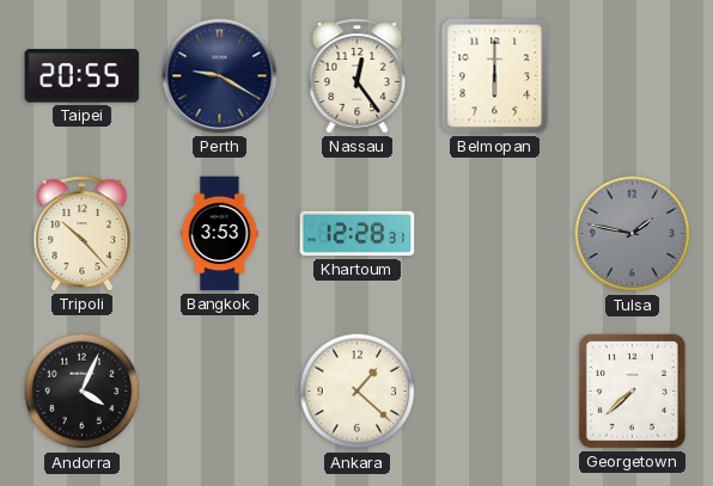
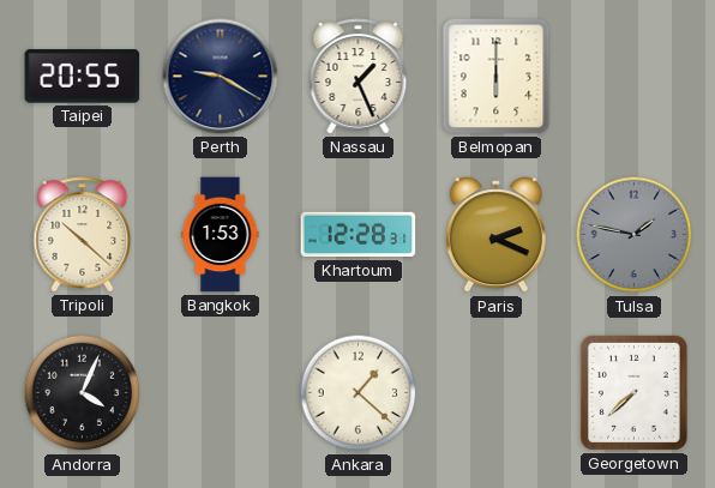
Nassau: 12:24 -> 1:26 (359, 77)
Tripoli: 10:23 -> 10:22 (83, 235)
Bangkok: 3:53 -> 1:53 (221, 235)
Paris: none -> 2:19 (495, 235)
